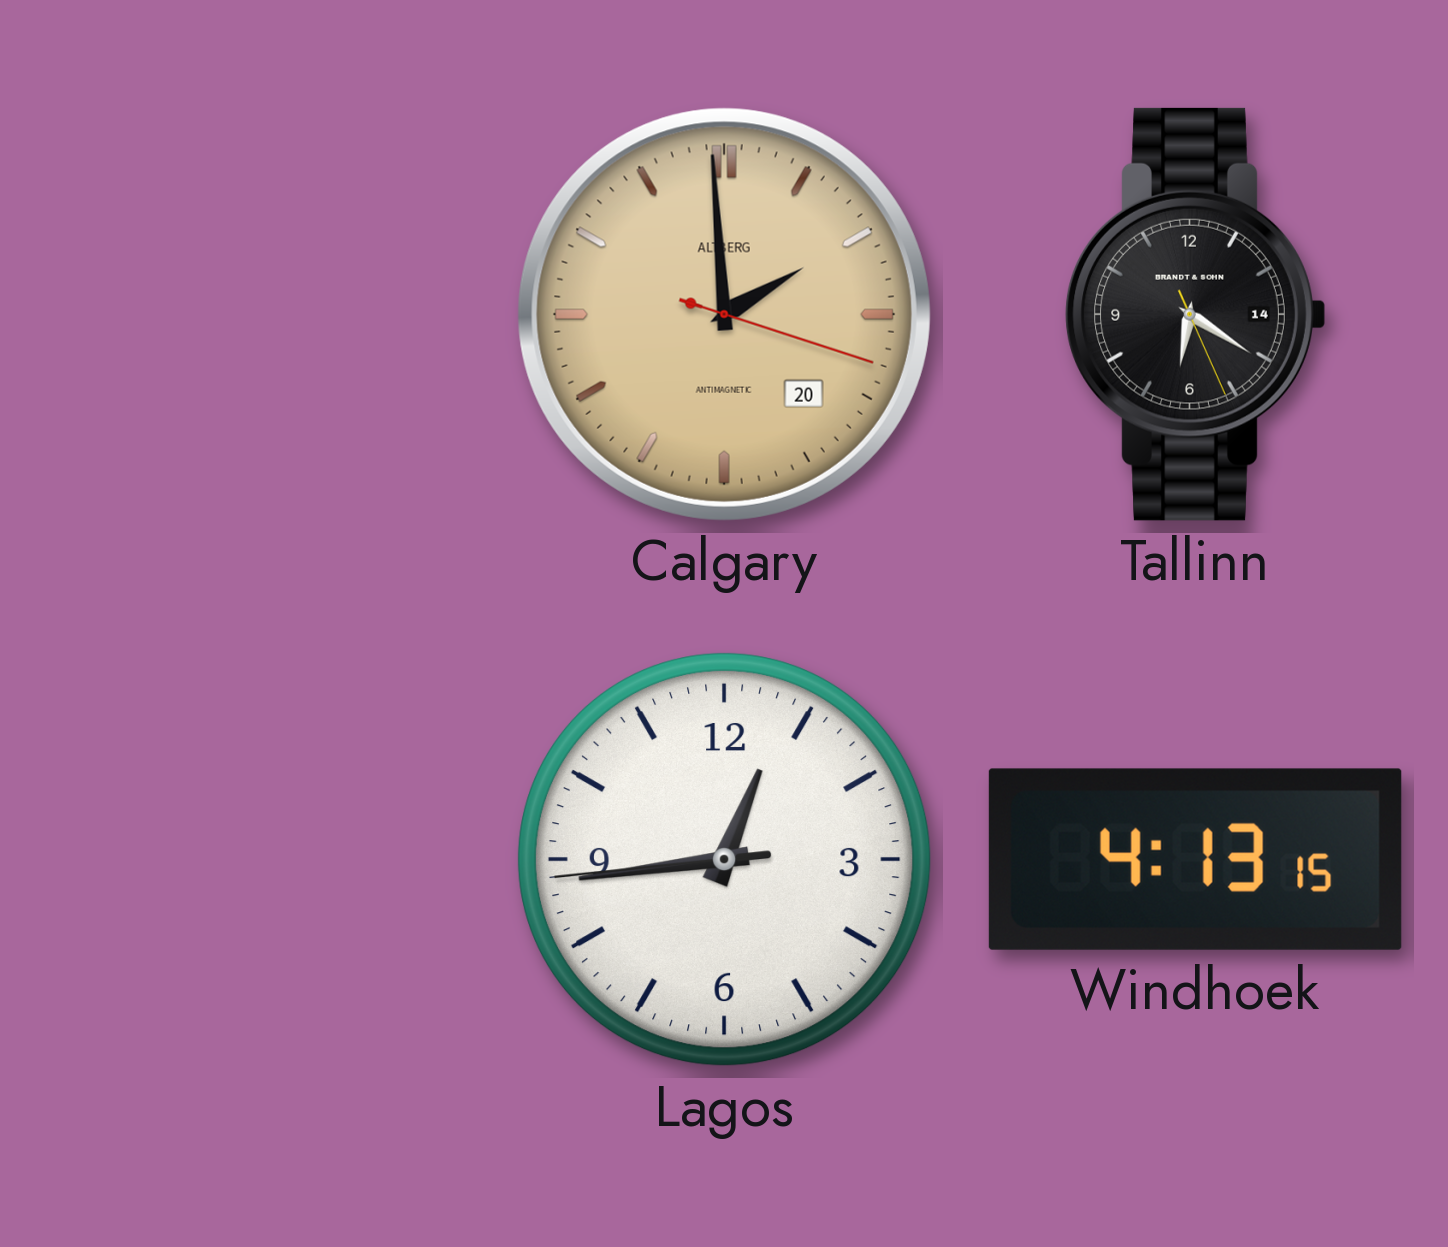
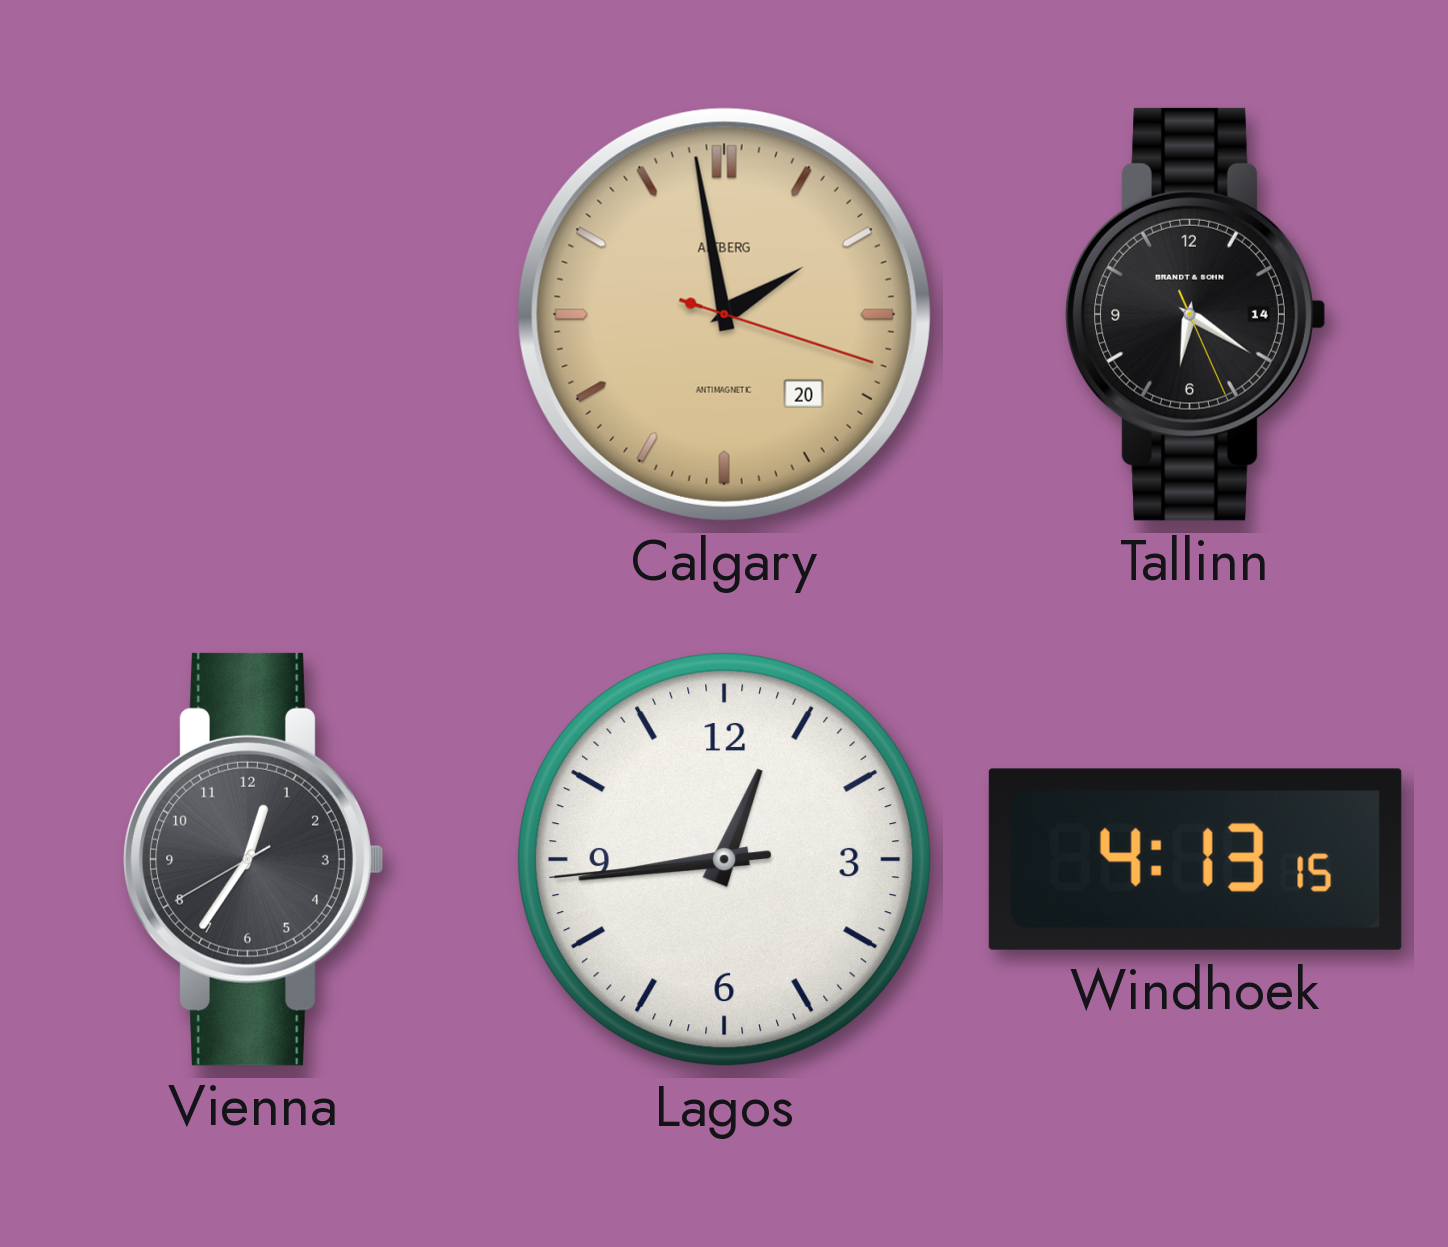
Calgary: 1:59 -> 1:58 (724, 314)
Vienna: none -> 12:35 (254, 859)
